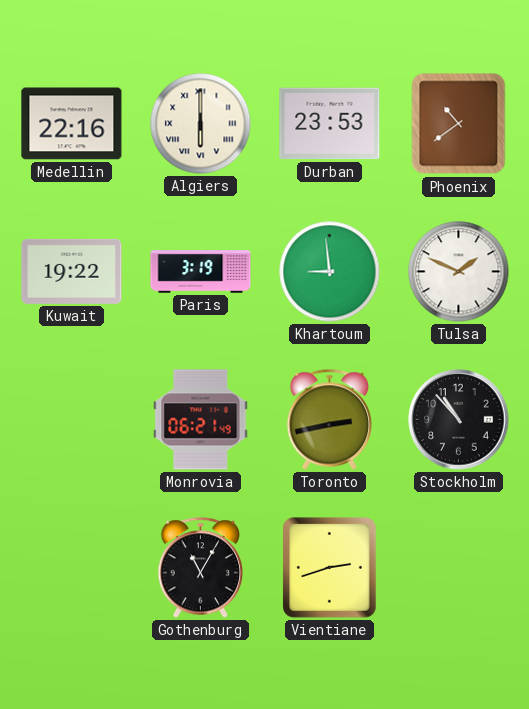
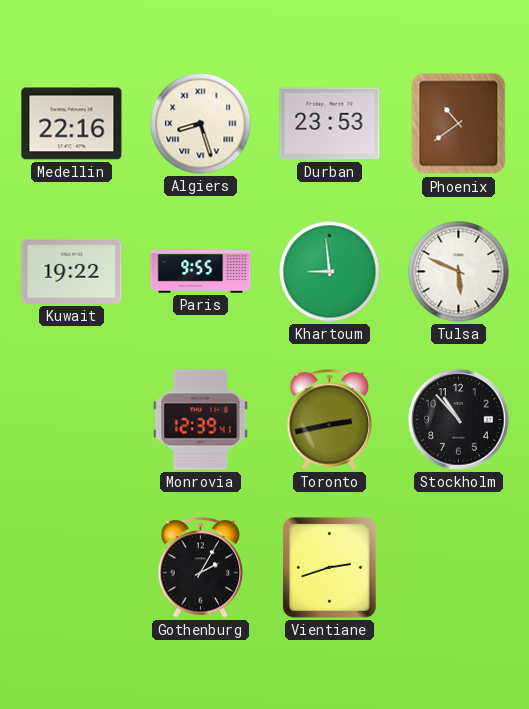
Algiers: 6:00 -> 8:27 (201, 124)
Paris: 3:19 -> 9:55 (201, 272)
Tulsa: 1:49 -> 5:49 (459, 272)
Monrovia: 06:21 -> 12:39 (201, 420)
Gothenburg: 11:05 -> 2:05 (201, 568)
